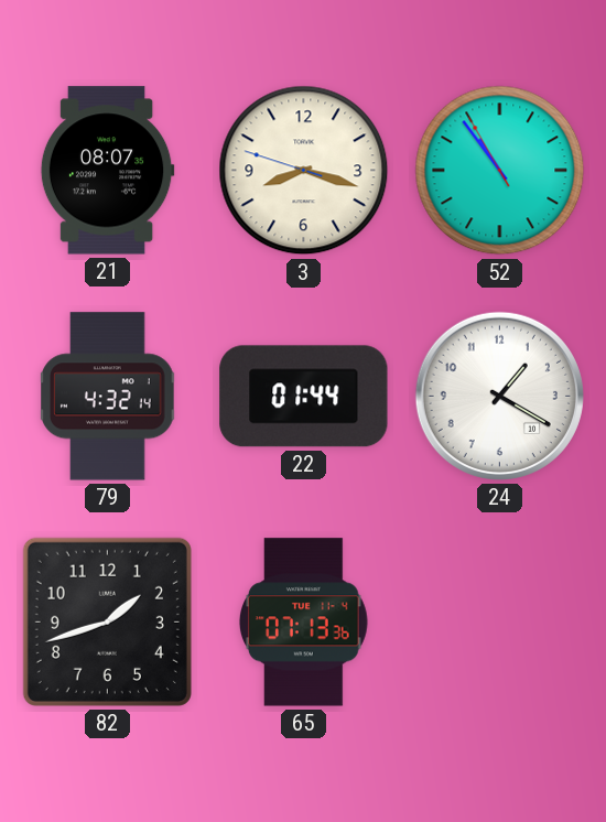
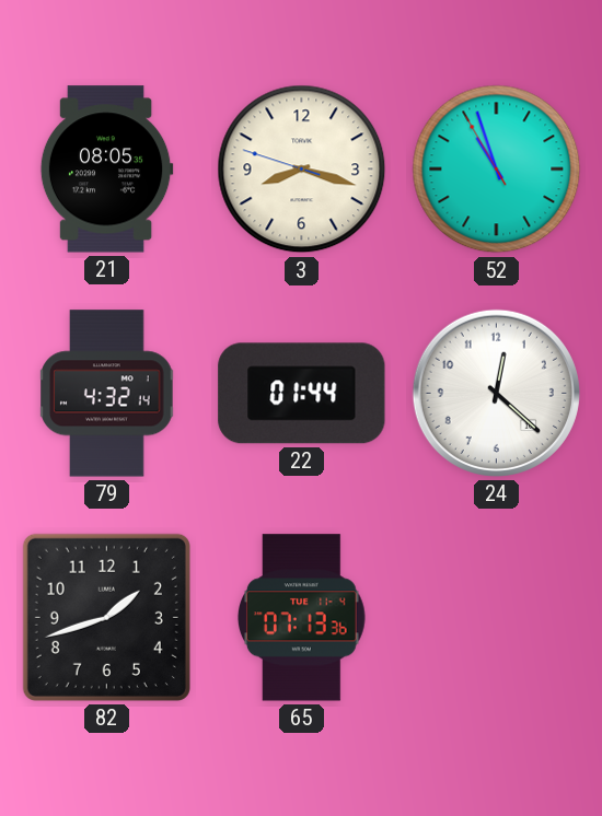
21: 08:07 -> 08:05 (106, 170)
52: 10:53 -> 10:56 (497, 170)
24: 1:20 -> 12:22 (496, 393)
